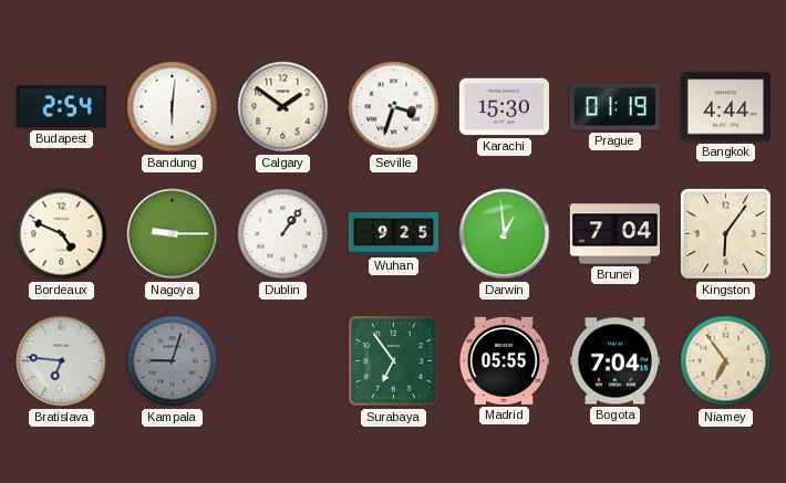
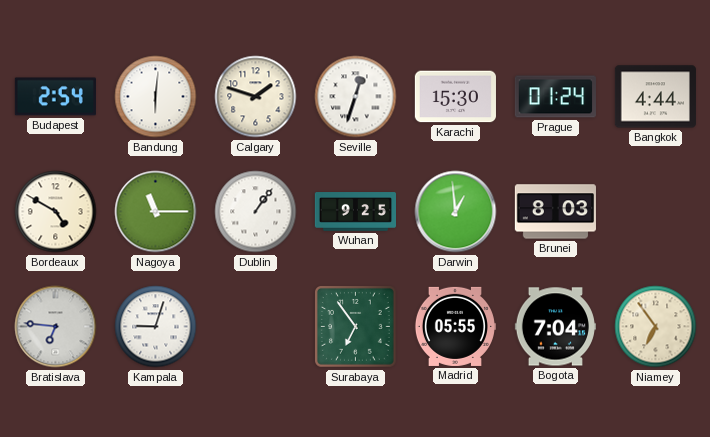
Calgary: 1:51 -> 1:48 (256, 97)
Seville: 3:33 -> 12:33 (356, 97)
Prague: 01:19 -> 01:24 (555, 97)
Bordeaux: 4:49 -> 4:50 (56, 212)
Nagoya: 9:15 -> 11:15 (156, 212)
Brunei: 7:04 -> 8:03 (555, 212)
Kingston: 6:06 -> none (726, 234)
Kampala dial: grey -> white (156, 327)
